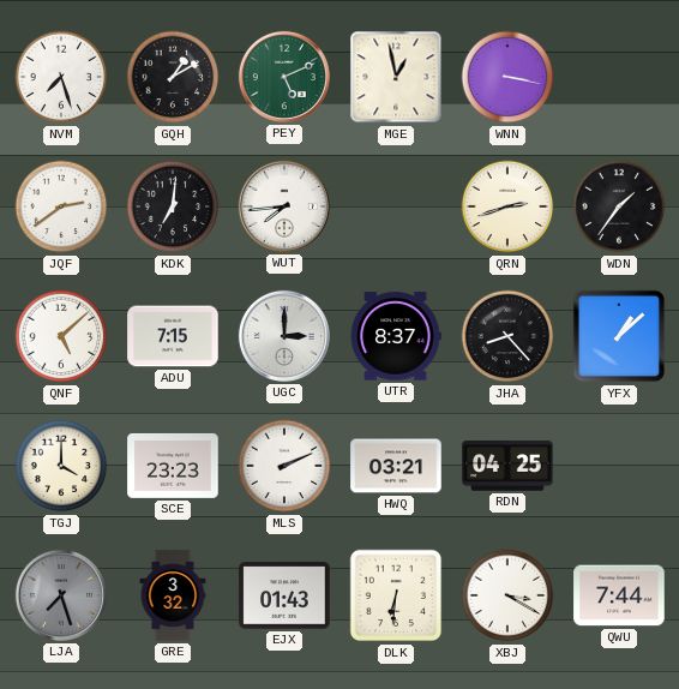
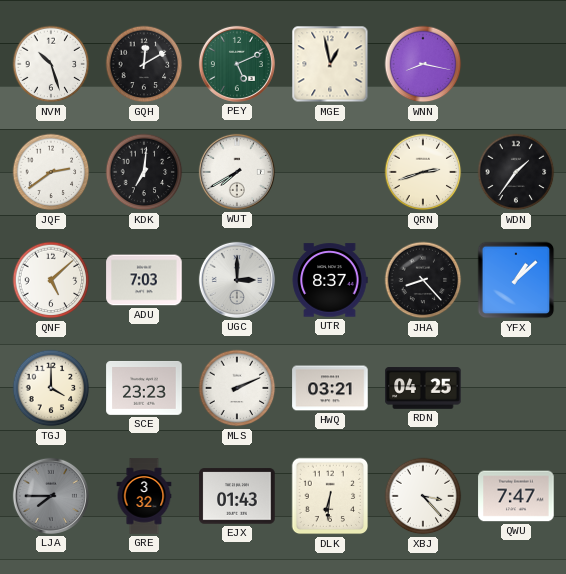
NVM: 7:27 -> 10:27 (51, 64)
GQH: 1:10 -> 12:10 (144, 64)
WNN: 3:17 -> 8:17 (423, 64)
WUT: 7:44 -> 7:40 (237, 172)
ADU: 7:15 -> 7:03 (144, 280)
LJA: 7:27 -> 7:45 (51, 496)
XBJ: 3:20 -> 3:23 (423, 496)
QWU: 7:44 -> 7:47 (516, 496)
